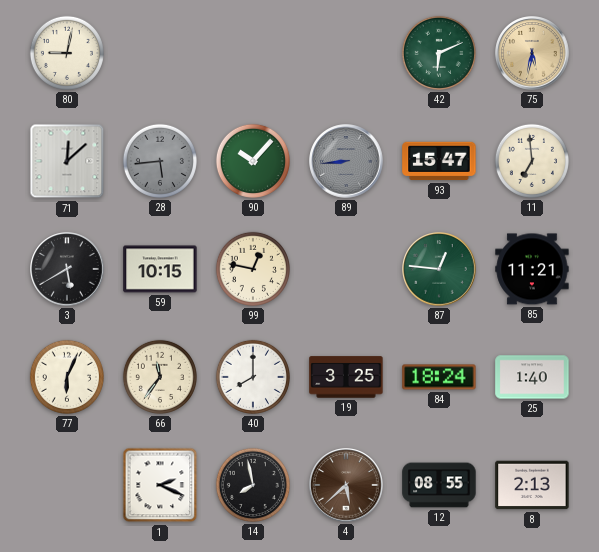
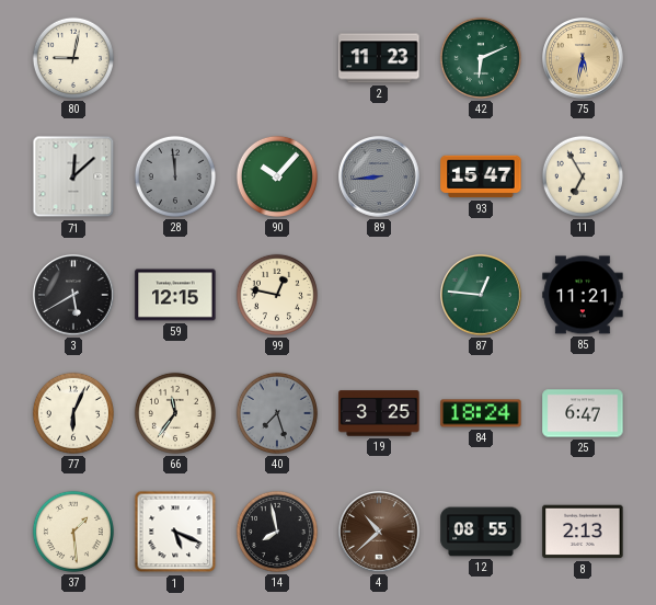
2: none -> 11:23 (379, 58)
28: 5:44 -> 11:59 (175, 176)
11: 6:59 -> 6:55 (583, 176)
59: 10:15 -> 12:15 (175, 295)
40: 8:00 -> 7:27 (277, 413)
40 dial: white -> grey (277, 413)
25: 1:40 -> 6:47 (583, 413)
37: none -> 1:29 (73, 532)
1: 2:19 -> 5:19 (175, 532)
4: 5:38 -> 10:38 (379, 532)
